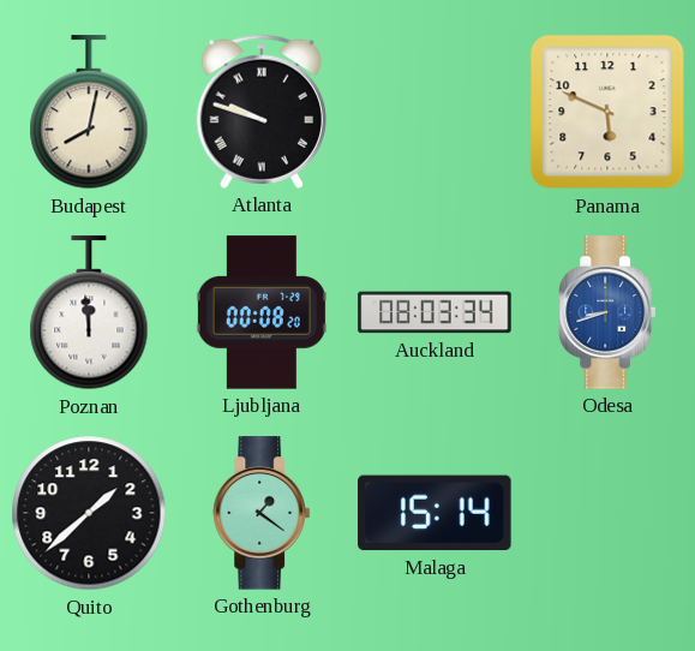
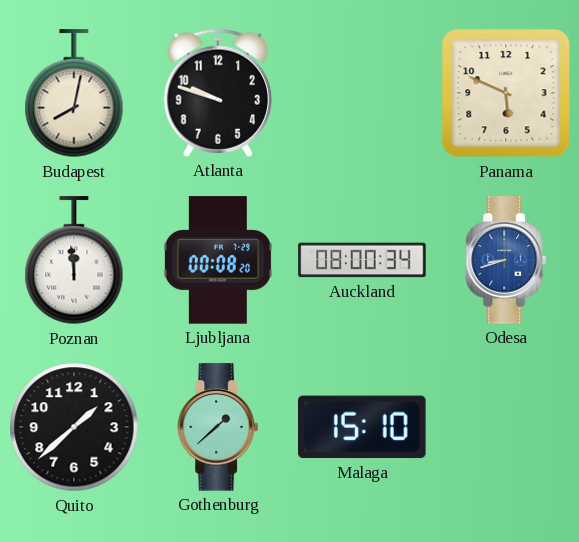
Atlanta numerals: Roman -> Arabic (217, 93)
Auckland: 08:03 -> 08:00 (362, 260)
Gothenburg: 1:21 -> 1:38 (218, 427)
Malaga: 15:14 -> 15:10 (362, 427)
